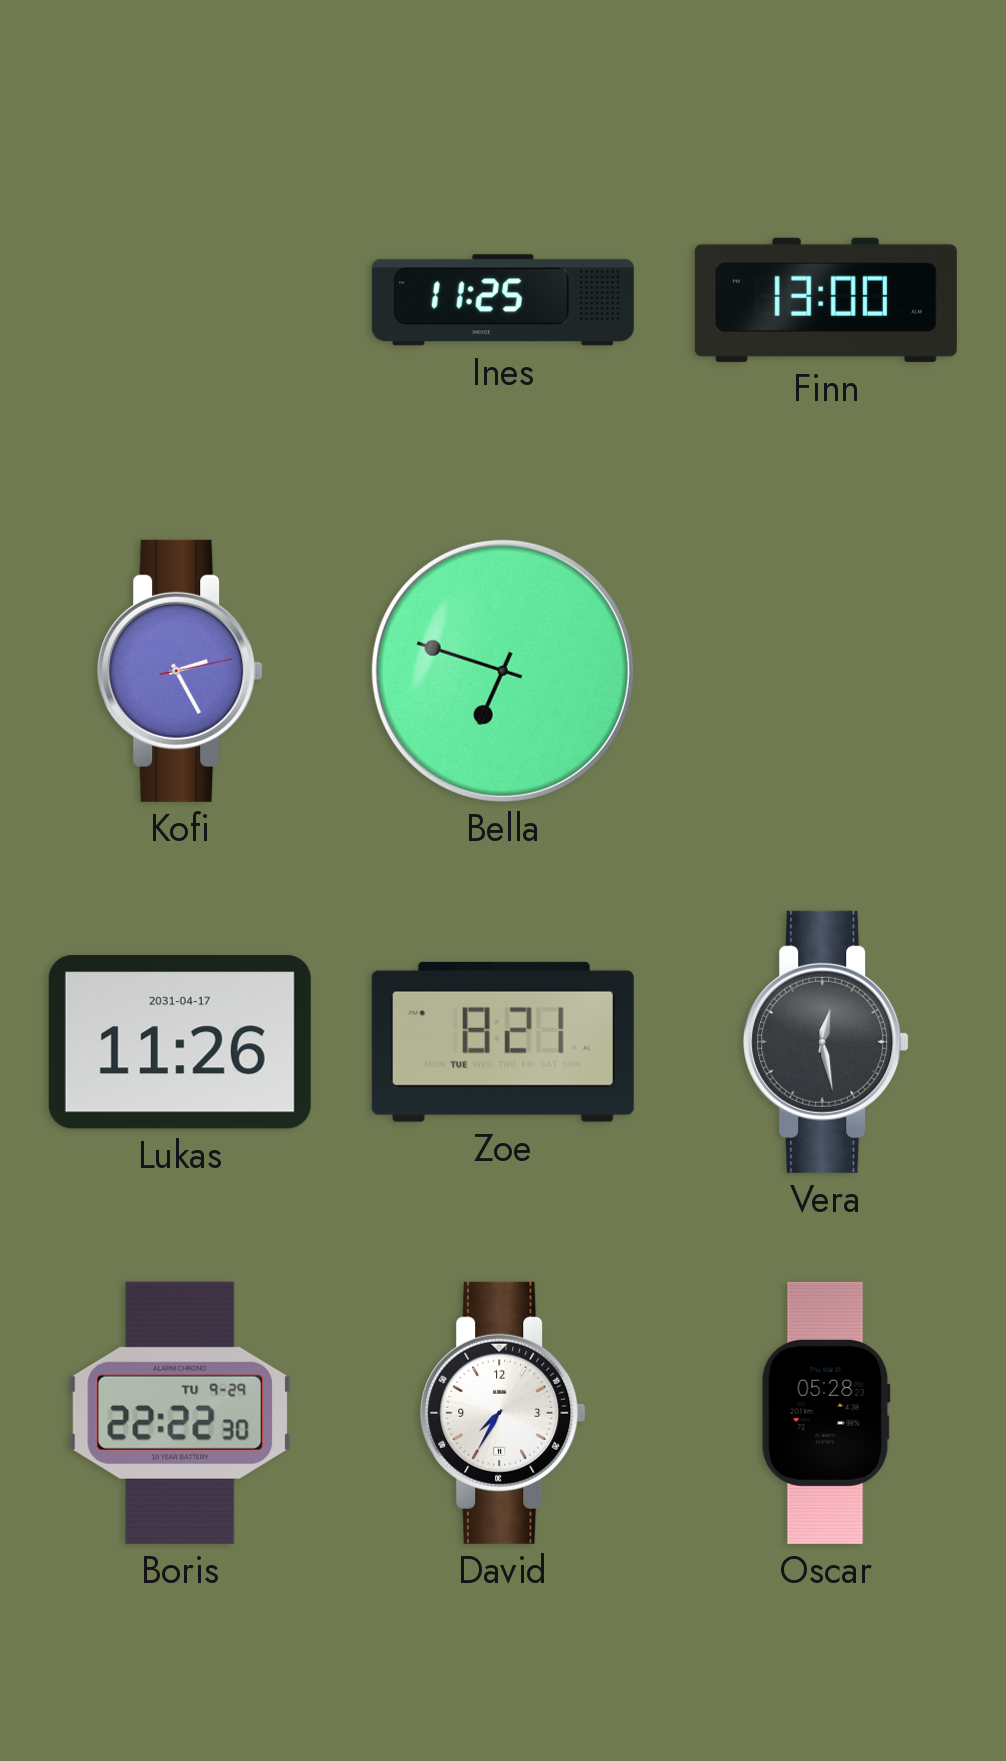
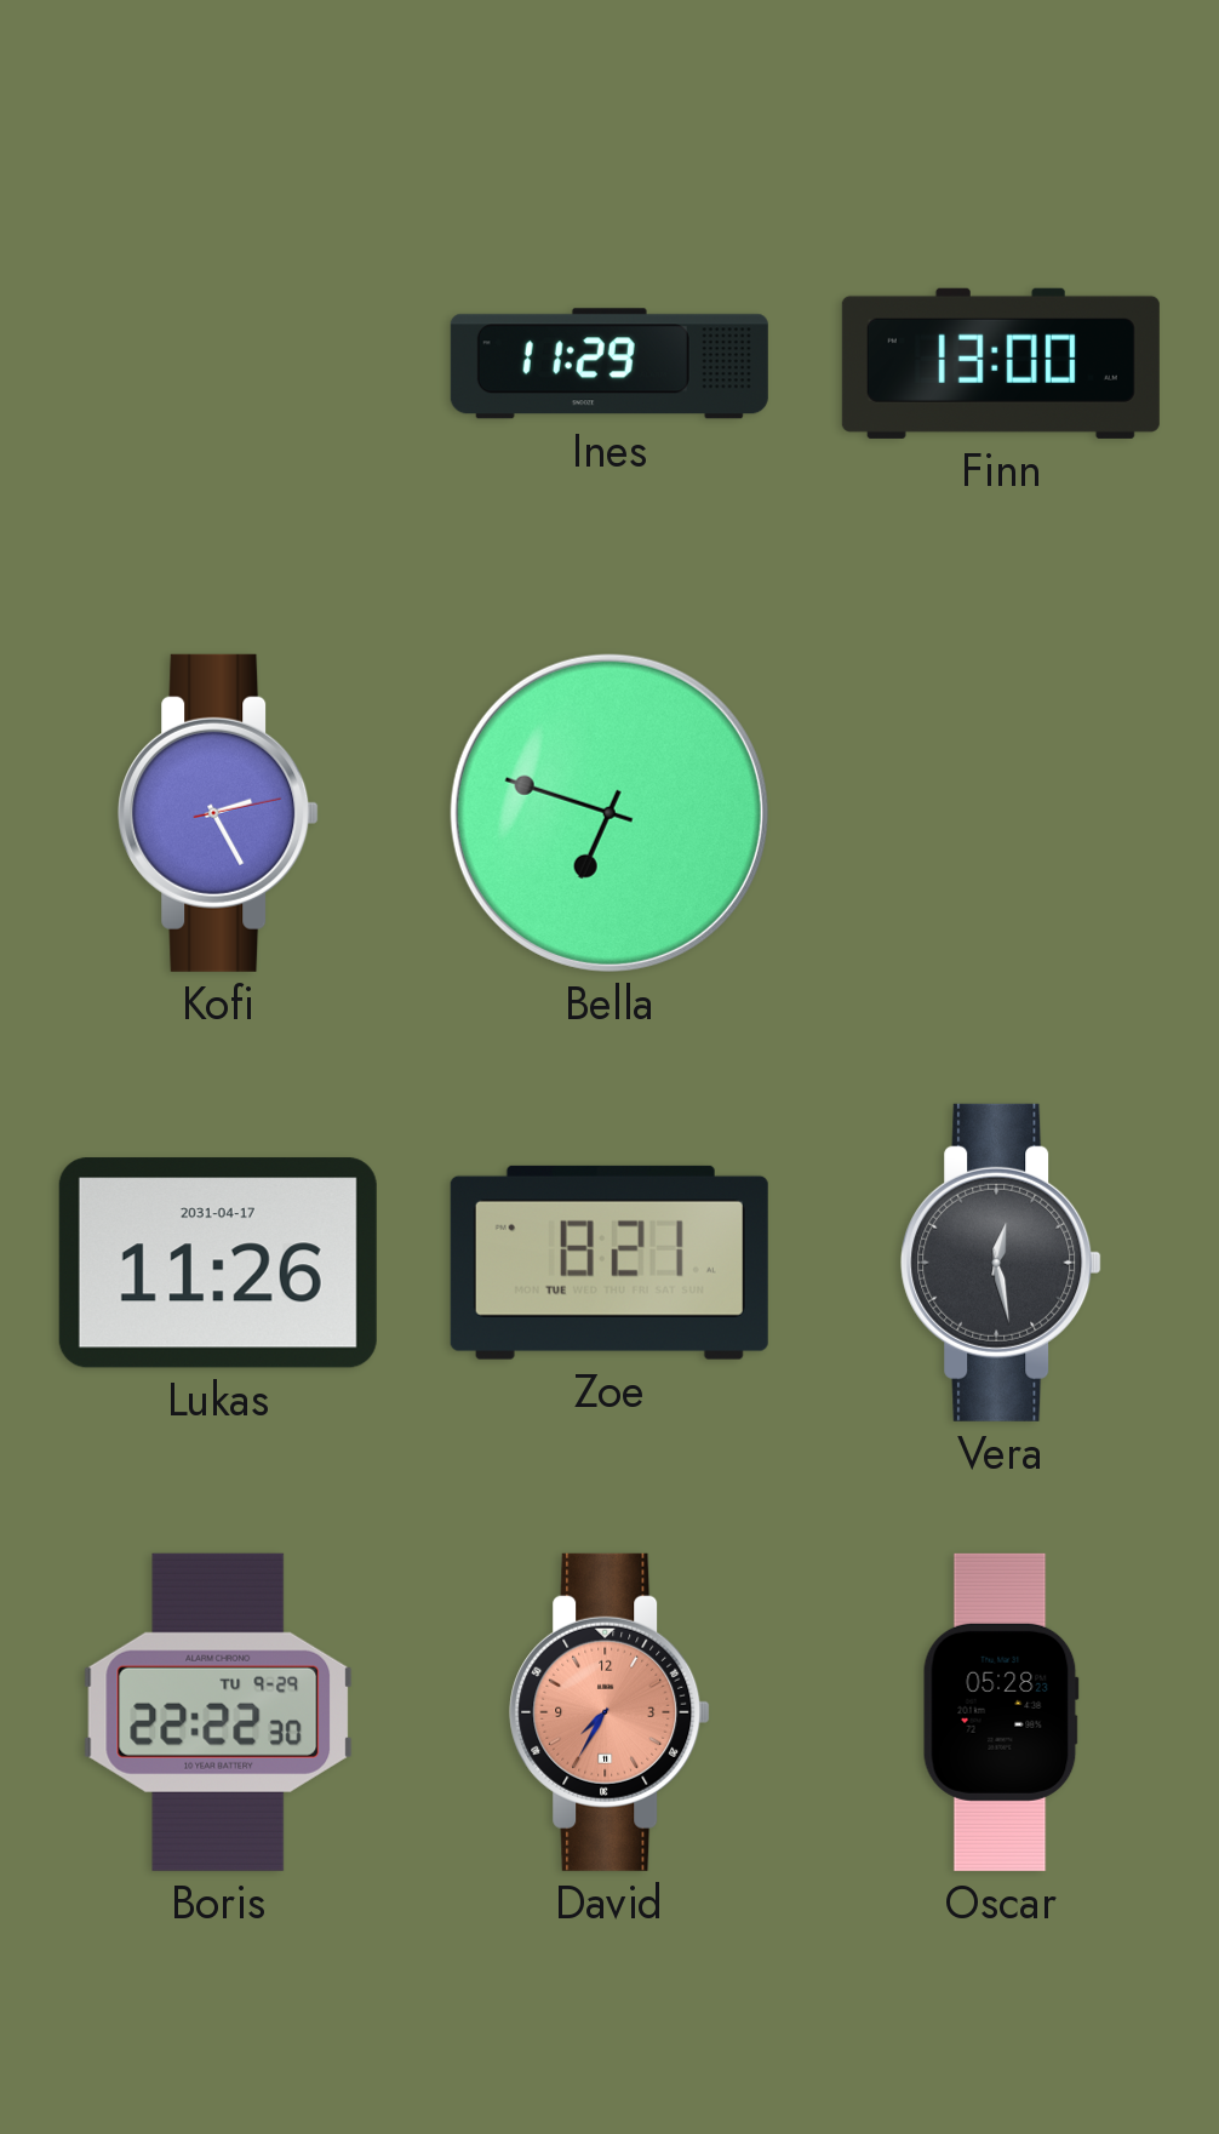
Ines: 11:25 -> 11:29 (609, 364)
David dial: white -> salmon (609, 1712)
